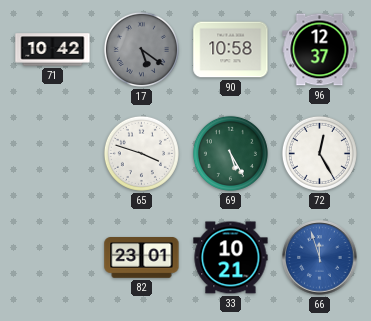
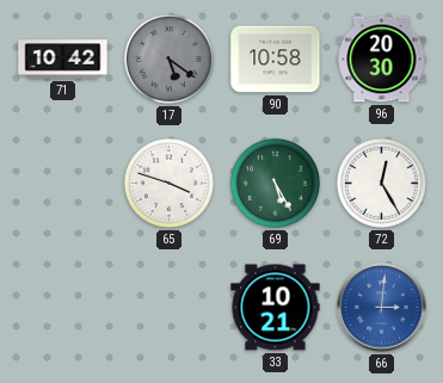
96: 12:37 -> 20:30 (382, 60)
82: 23:01 -> none (142, 258)
66: 11:57 -> 3:01 (382, 308)
